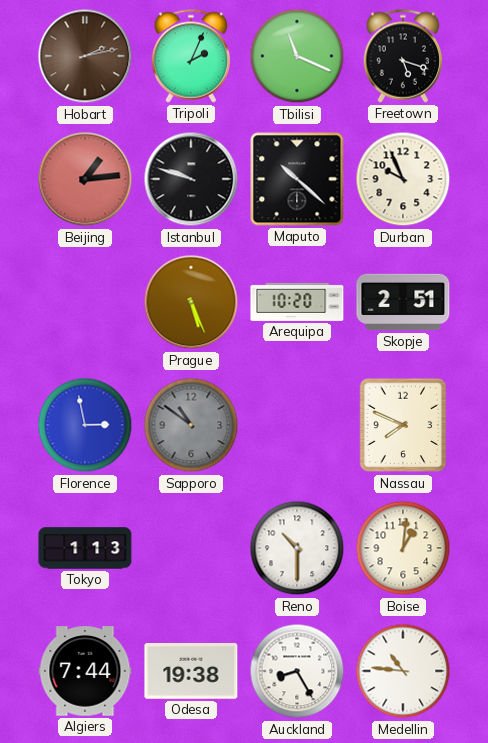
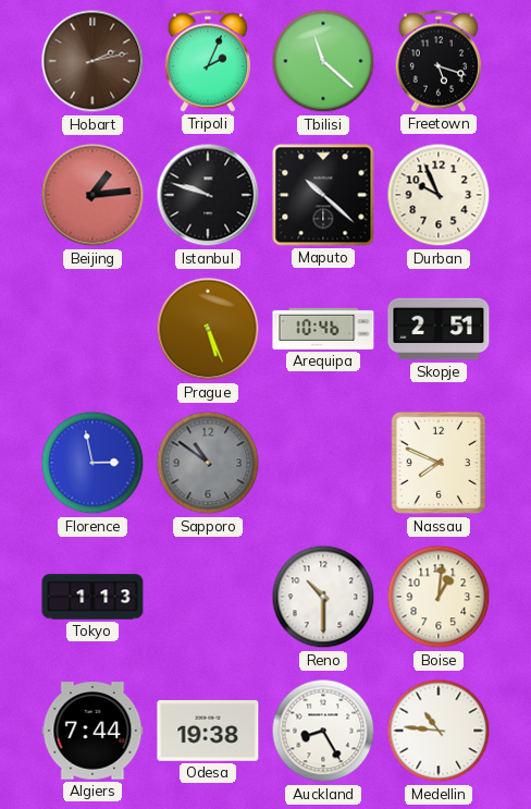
Tbilisi: 11:19 -> 11:22 (323, 61)
Arequipa: 10:20 -> 10:46 (323, 329)
